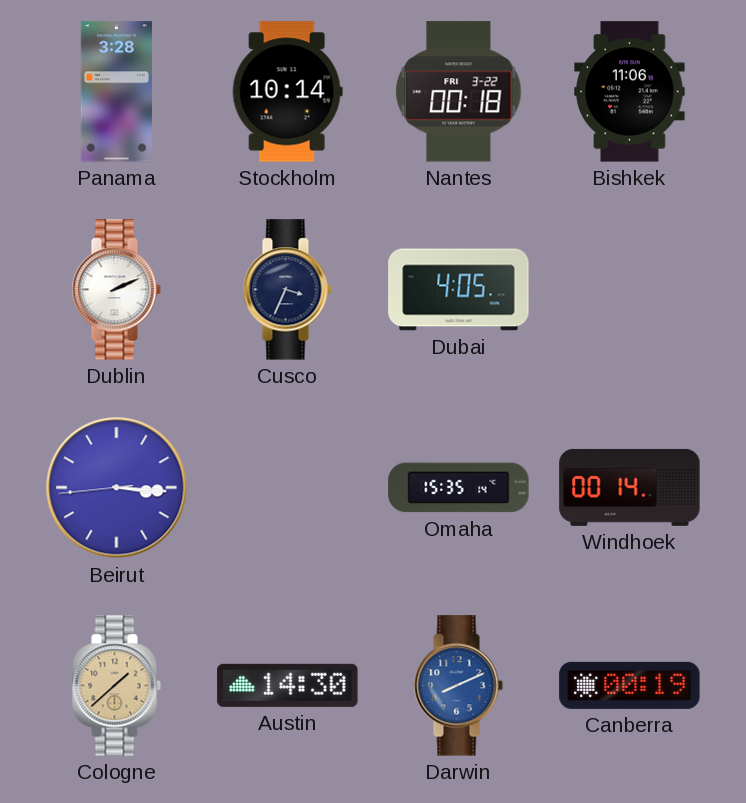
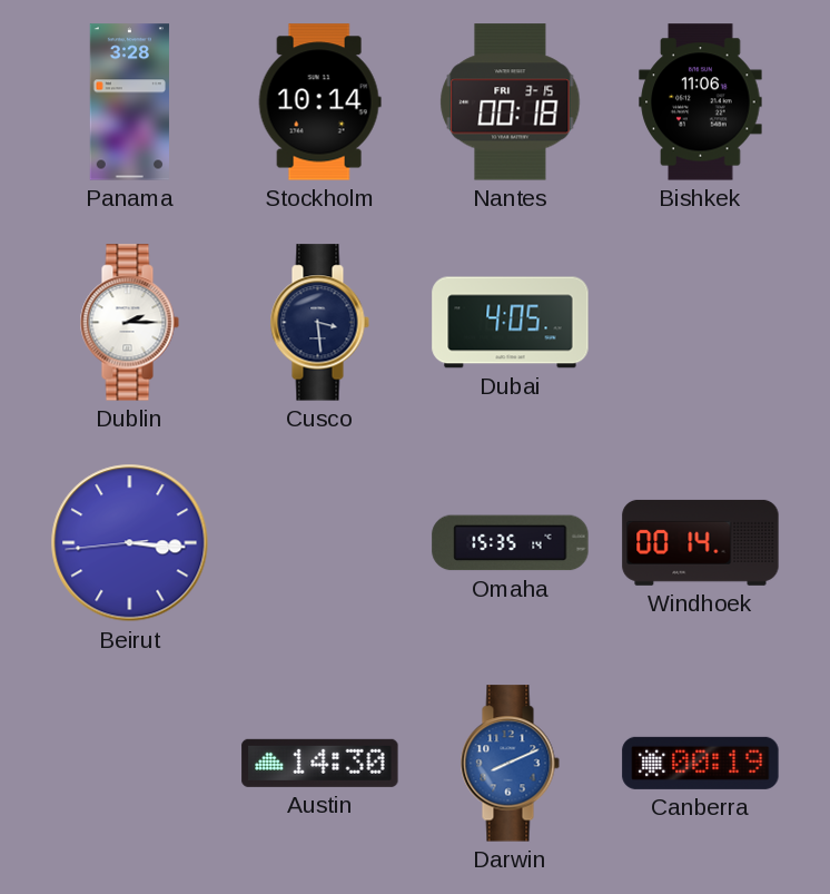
Nantes date: FRI 3-22 -> FRI 3-15 (511, 102)
Dublin: 2:11 -> 2:15 (129, 323)
Cusco: 3:34 -> 3:29 (319, 323)
Cologne: 1:38 -> none (116, 686)
